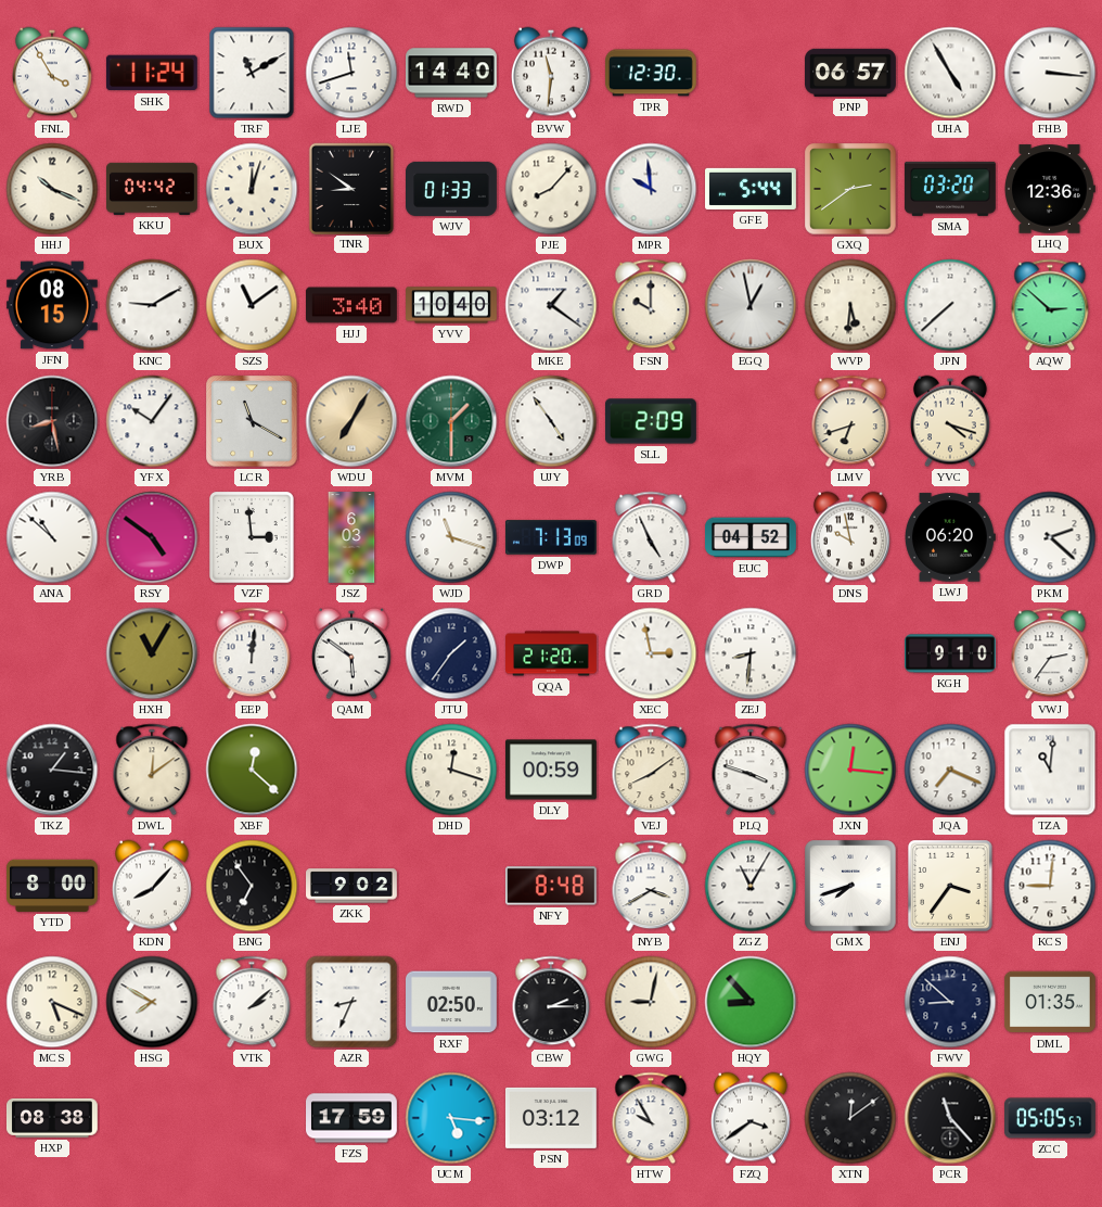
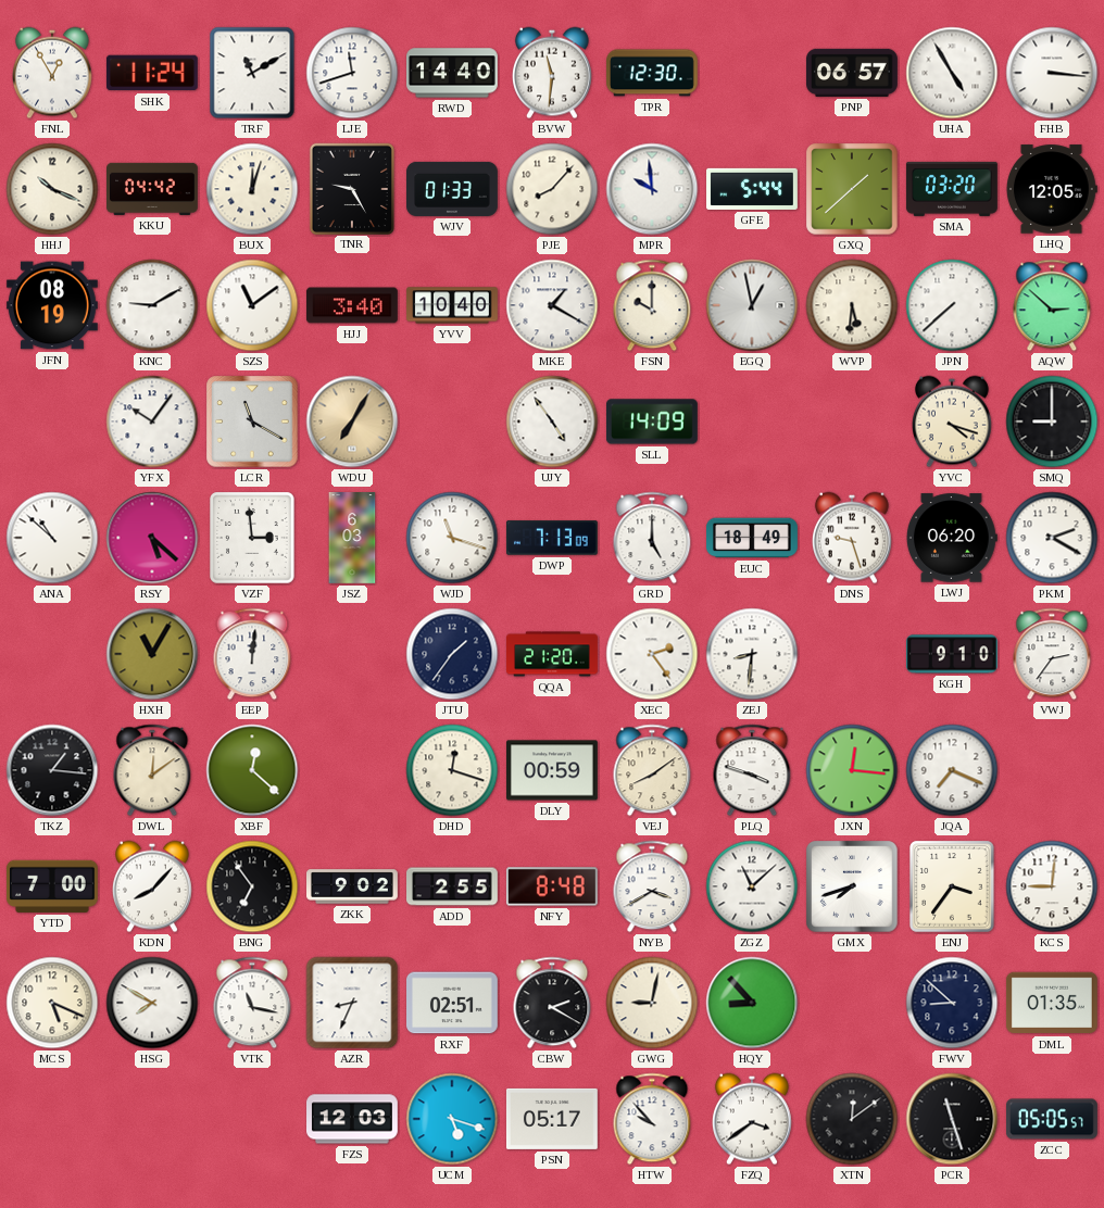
FNL: 3:55 -> 12:55 (52, 73)
TNR: 8:51 -> 9:25 (351, 188)
GXQ: 2:39 -> 1:38 (852, 189)
LHQ: 12:36 -> 12:05 (1052, 189)
JFN: 08:15 -> 08:19 (52, 305)
MKE: 1:21 -> 1:20 (552, 305)
YRB: 8:28 -> none (52, 421)
MVM: 1:30 -> none (451, 421)
SLL: 2:09 -> 14:09 (653, 421)
LMV: 6:42 -> none (850, 421)
SMQ: none -> 9:00 (1052, 421)
RSY: 4:51 -> 5:22 (152, 538)
GRD: 4:56 -> 5:00 (652, 538)
EUC: 04:52 -> 18:49 (753, 538)
DNS: 9:58 -> 9:27 (852, 538)
PKM: 2:22 -> 2:20 (1052, 538)
QAM: 5:51 -> none (351, 653)
XEC: 2:58 -> 2:24 (652, 654)
TZA: 11:01 -> none (1050, 770)
YTD: 8:00 -> 7:00 (53, 886)
ADD: none -> 2:55 (453, 886)
ZGZ: 11:05 -> 11:08 (752, 886)
VTK: 2:08 -> 11:17 (252, 1003)
RXF: 02:50 -> 02:51 (453, 1003)
CBW: 2:15 -> 2:20 (552, 1003)
HXP: 08:38 -> none (52, 1119)
FZS: 17:59 -> 12:03 (353, 1119)
UCM: 5:16 -> 5:18 (452, 1119)
PSN: 03:12 -> 05:17 (552, 1119)
HTW: 9:55 -> 9:53 (652, 1119)
PCR: 11:23 -> 11:27 (952, 1119)
